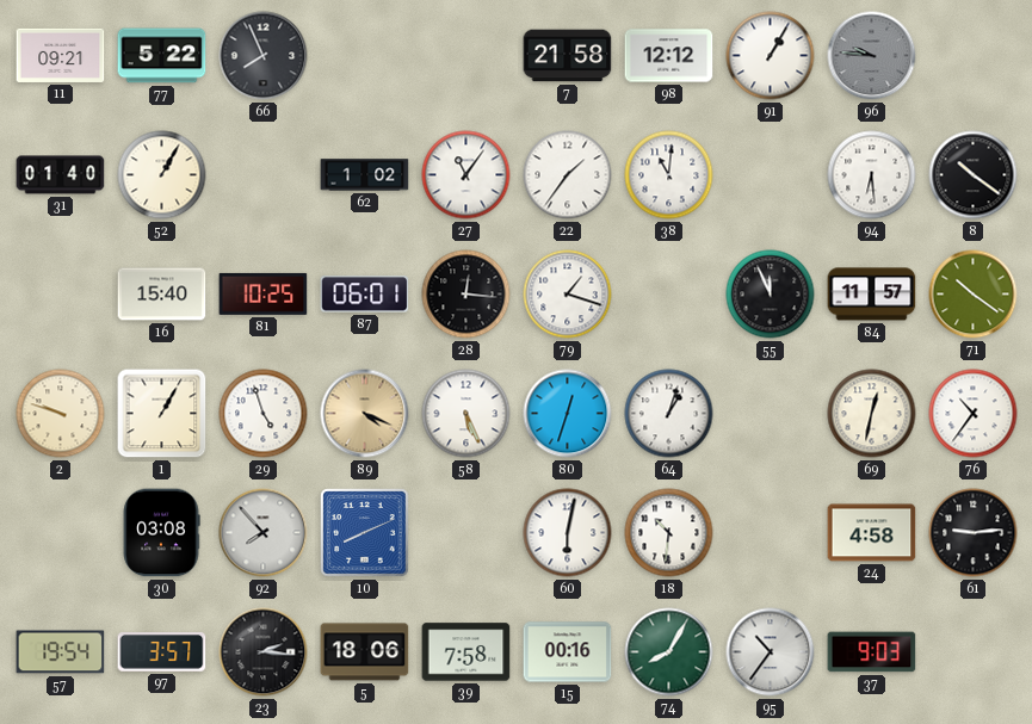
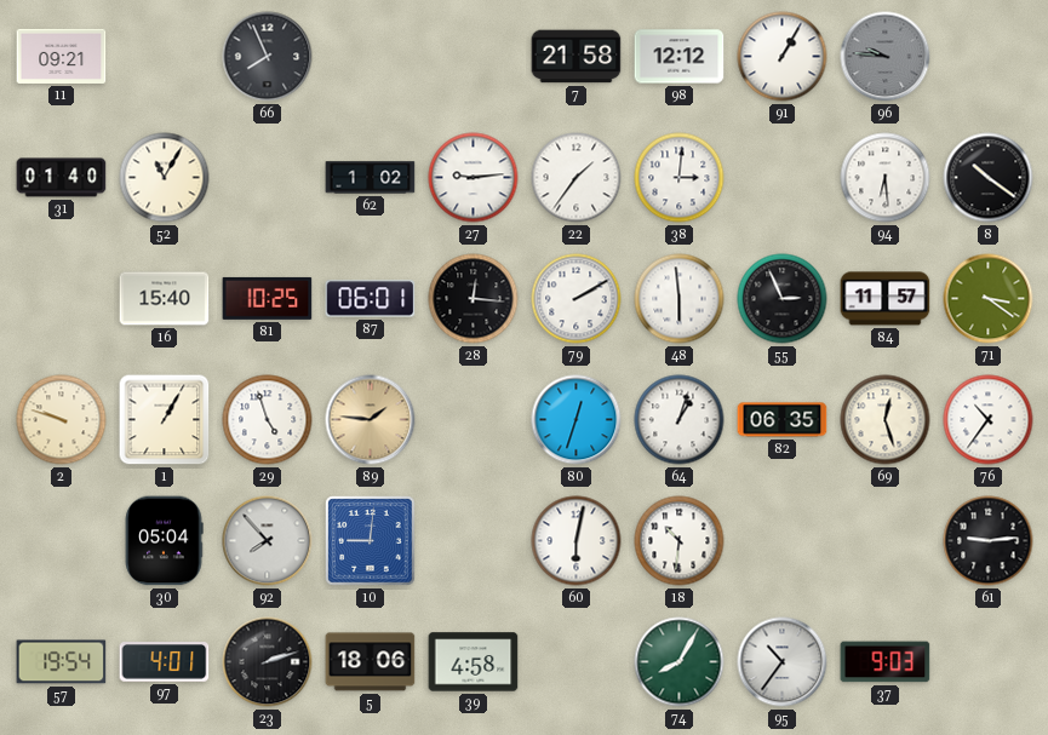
77: 5:22 -> none (162, 56)
52: 1:05 -> 11:05 (165, 178)
27: 11:06 -> 9:14 (474, 178)
38: 11:01 -> 3:01 (680, 178)
79: 1:18 -> 2:10 (577, 299)
48: none -> 5:59 (680, 299)
55: 11:56 -> 2:56 (783, 299)
71: 10:21 -> 3:21 (989, 299)
89: 4:19 -> 1:46 (371, 420)
58: 5:26 -> none (466, 414)
82: none -> 06:35 (783, 420)
69: 12:32 -> 12:27 (886, 420)
30: 03:08 -> 05:04 (164, 541)
10: 8:11 -> 9:01 (371, 541)
24: 4:58 -> none (872, 533)
97: 3:57 -> 4:01 (165, 662)
23: 2:16 -> 2:12 (268, 662)
39: 7:58 -> 4:58 (474, 662)
15: 00:16 -> none (568, 652)
